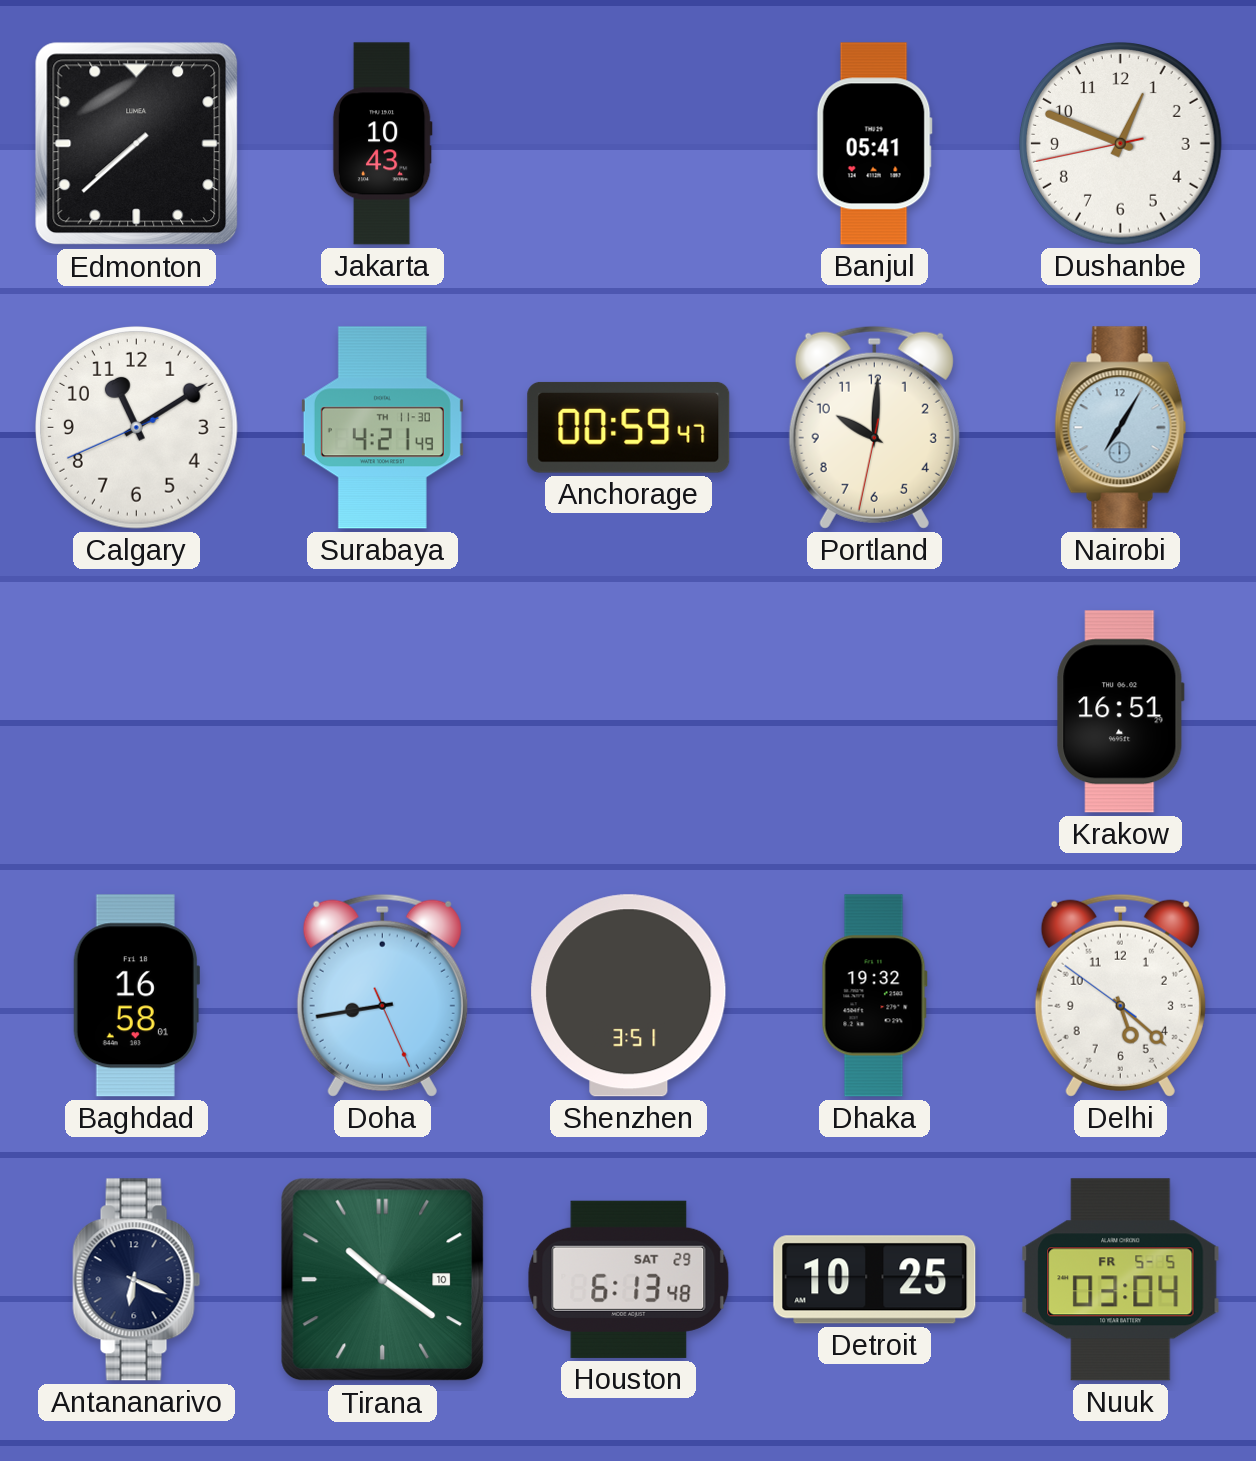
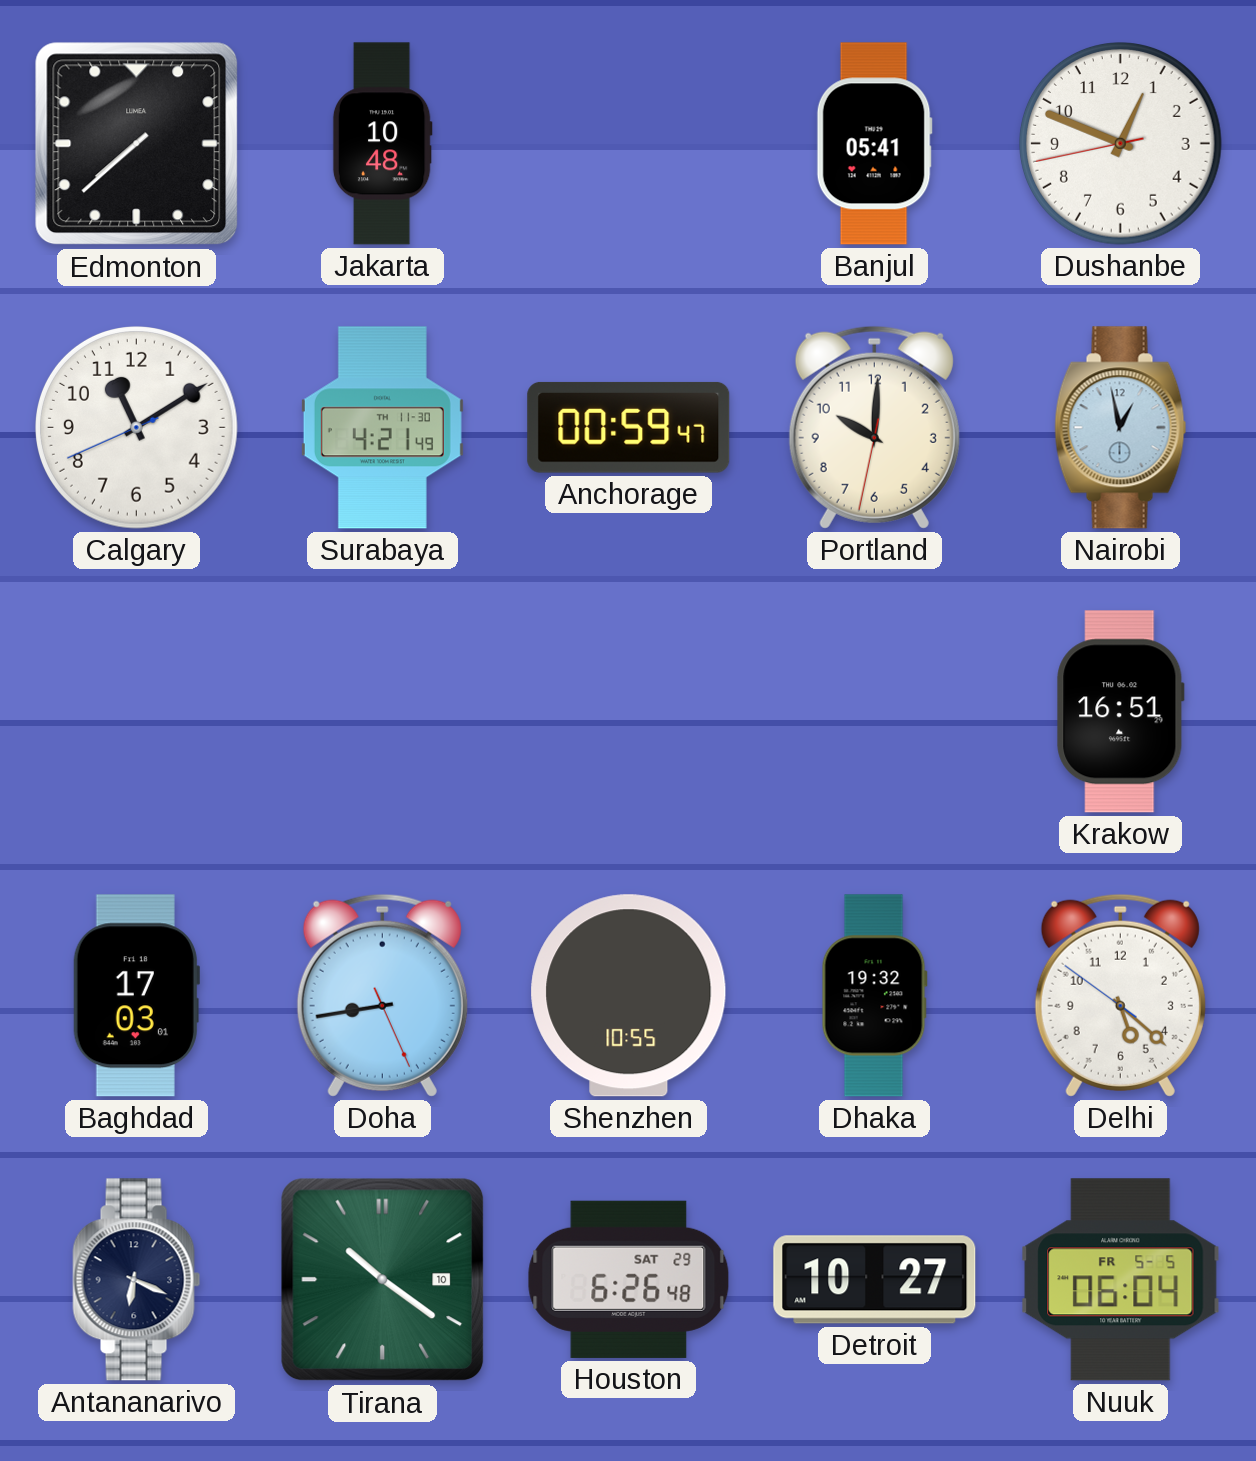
Jakarta: 10:43 -> 10:48 (382, 144)
Nairobi: 7:05 -> 12:58 (1121, 428)
Baghdad: 16:58 -> 17:03 (136, 996)
Shenzhen: 3:51 -> 10:55 (629, 996)
Houston: 6:13 -> 6:26 (629, 1279)
Detroit: 10:25 -> 10:27 (875, 1280)
Nuuk: 03:04 -> 06:04 (1121, 1280)
